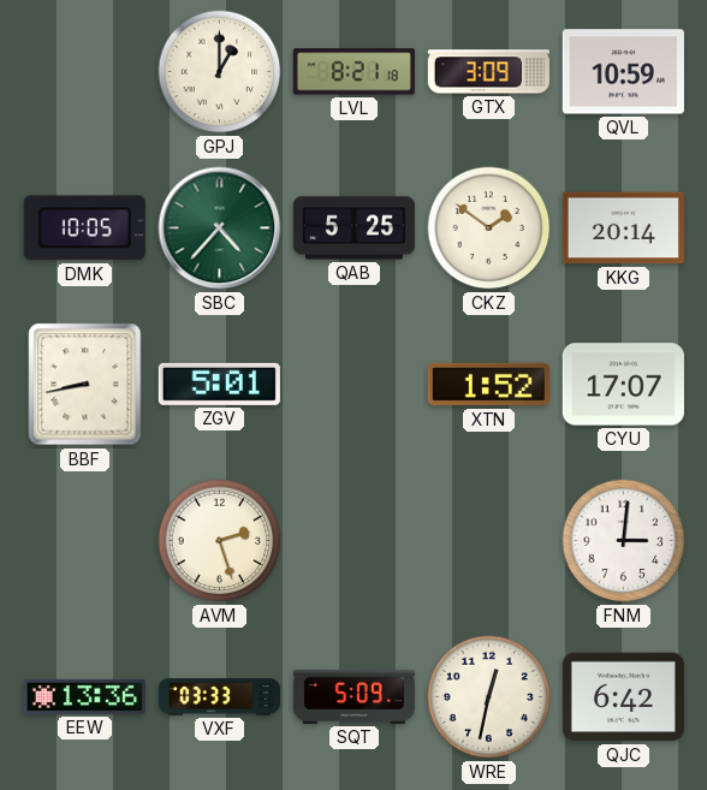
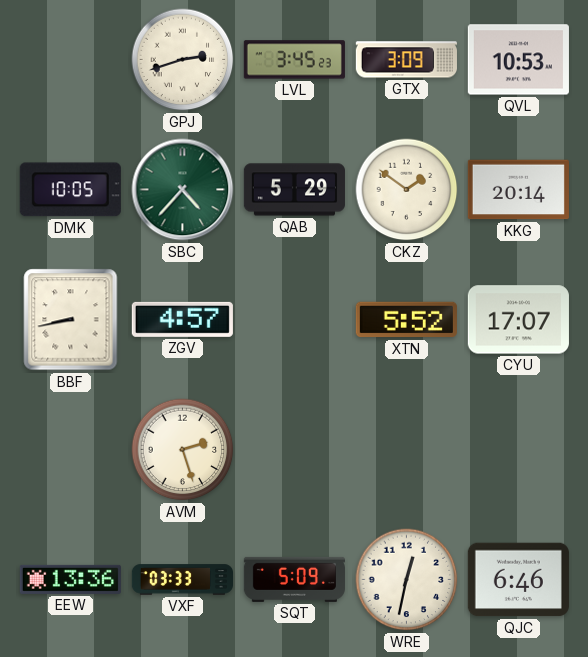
GPJ: 1:00 -> 2:42 (183, 60)
LVL: 8:21 -> 3:45 (294, 60)
QVL: 10:59 -> 10:53 (518, 60)
QAB: 5:25 -> 5:29 (294, 190)
ZGV: 5:01 -> 4:57 (182, 319)
XTN: 1:52 -> 5:52 (406, 320)
FNM: 3:01 -> none (624, 541)
QJC: 6:42 -> 6:46 (518, 580)
